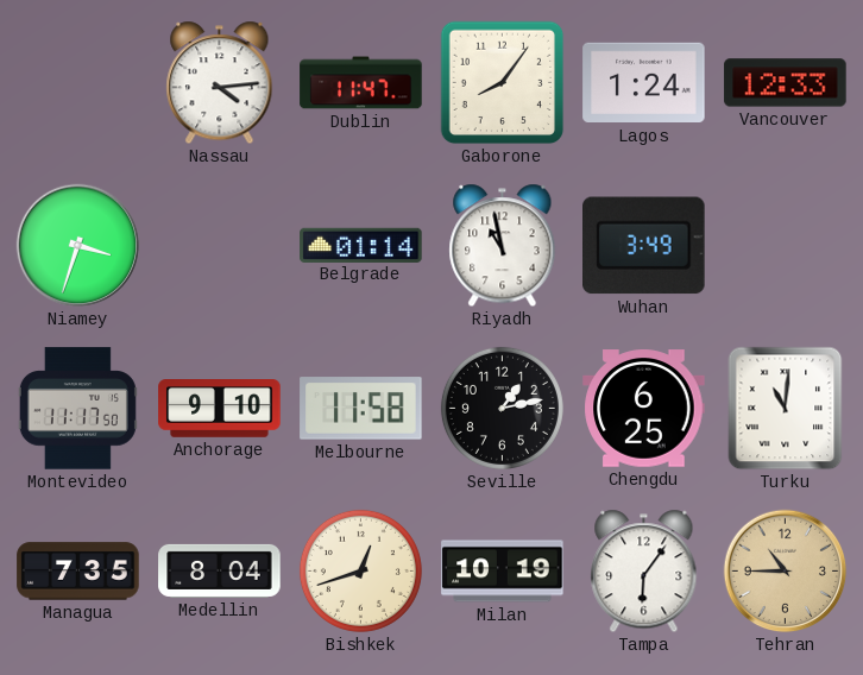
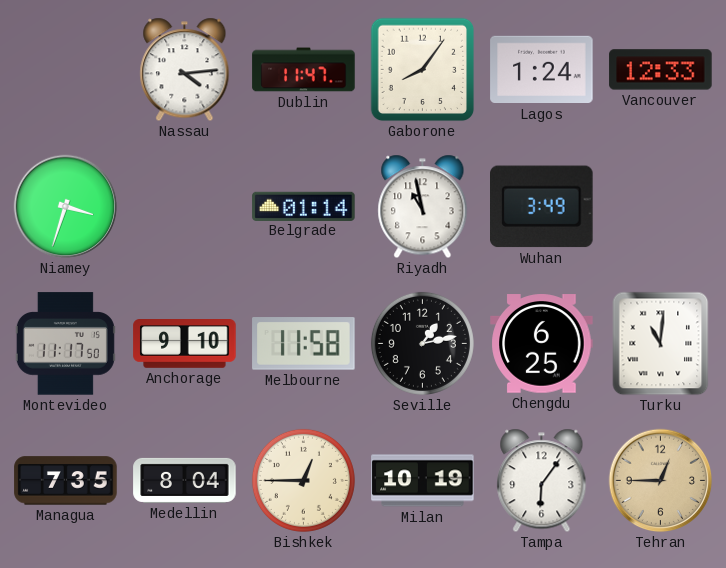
Bishkek: 12:42 -> 12:45 (303, 480)
Tehran: 10:45 -> 12:45 (661, 481)
